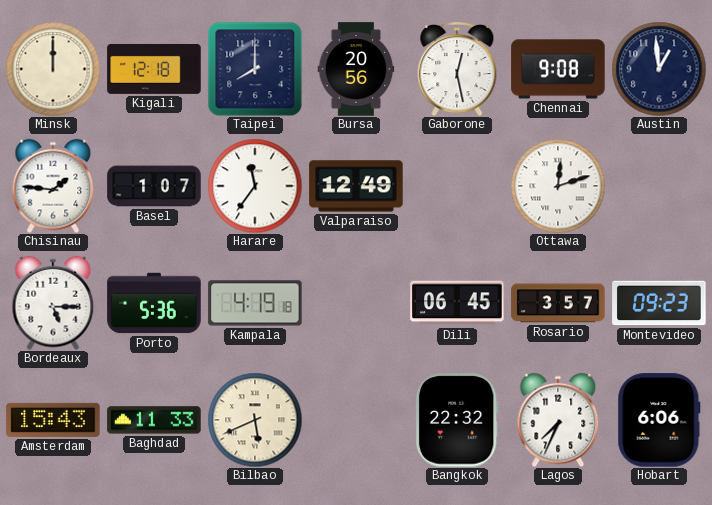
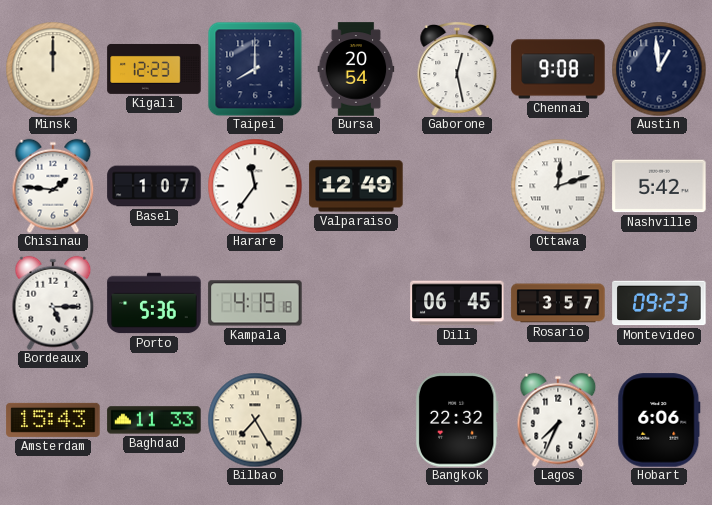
Kigali: 12:18 -> 12:23 (154, 69)
Bursa: 20:56 -> 20:54 (356, 69)
Nashville: none -> 5:42 (659, 186)
Bilbao: 5:41 -> 7:25 (255, 420)
